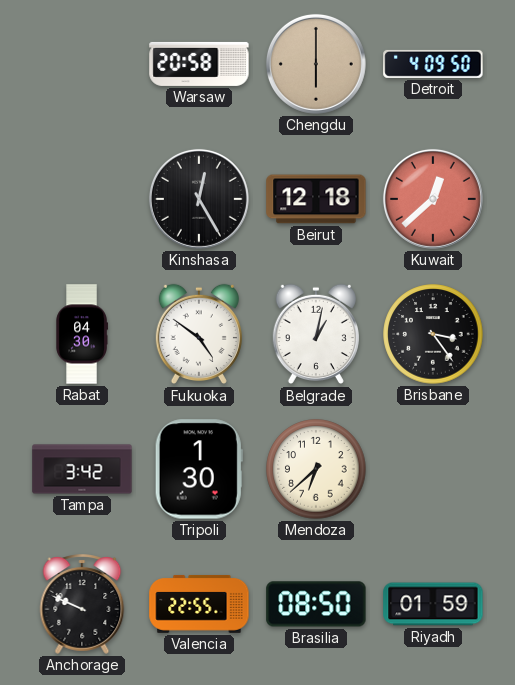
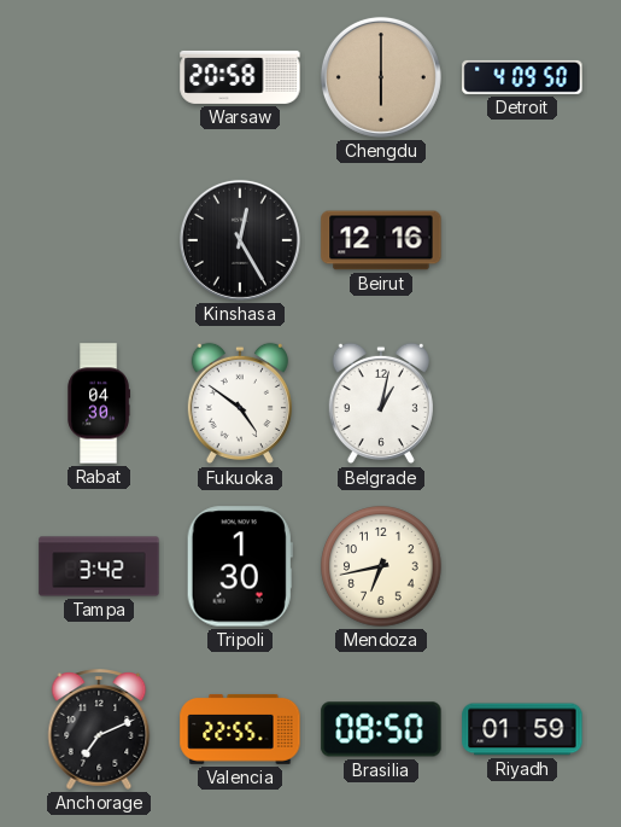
Beirut: 12:18 -> 12:16 (381, 240)
Kuwait: 12:38 -> none (433, 199)
Brisbane: 3:24 -> none (433, 334)
Mendoza: 6:38 -> 6:43 (381, 566)
Anchorage: 9:49 -> 7:11 (99, 729)
